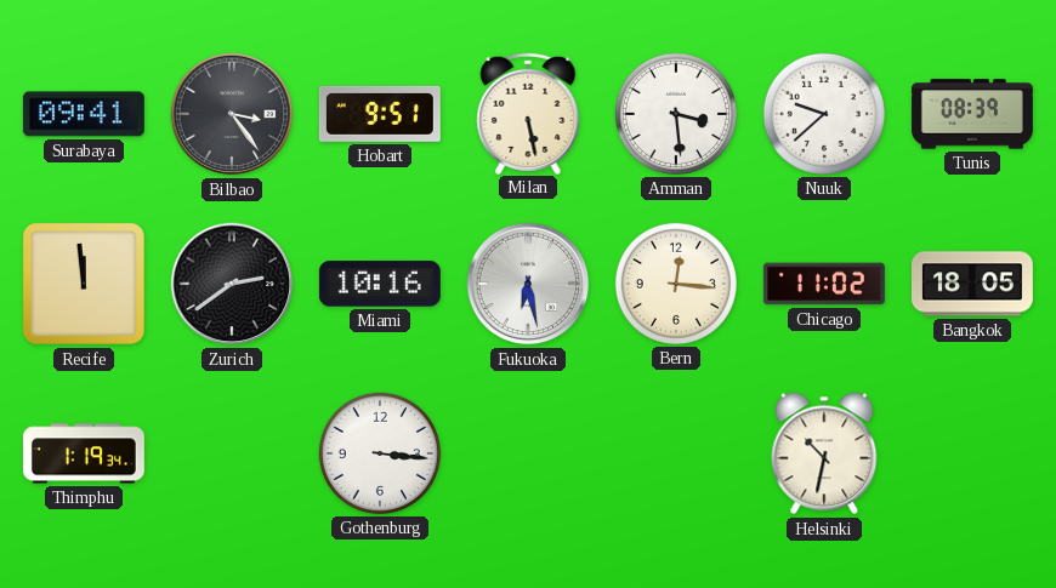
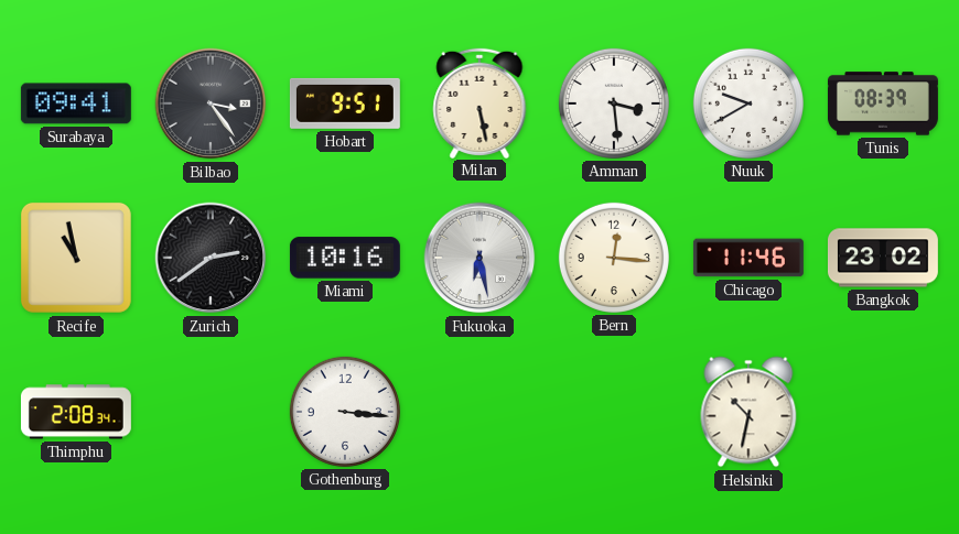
Nuuk: 9:38 -> 9:40 (748, 103)
Recife: 11:59 -> 10:58 (76, 258)
Chicago: 11:02 -> 11:46 (748, 258)
Bangkok: 18:05 -> 23:02 (883, 258)
Thimphu: 1:19 -> 2:08 (76, 412)
